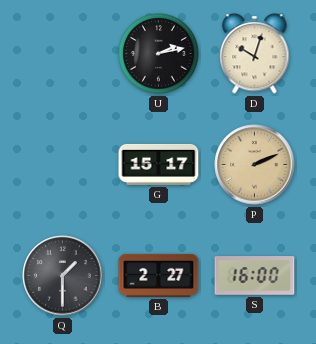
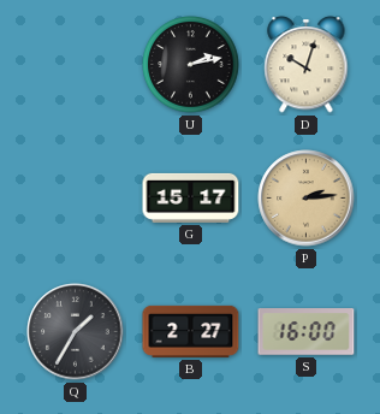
P: 2:11 -> 2:14 (307, 199)
Q: 1:30 -> 1:35 (76, 332)
